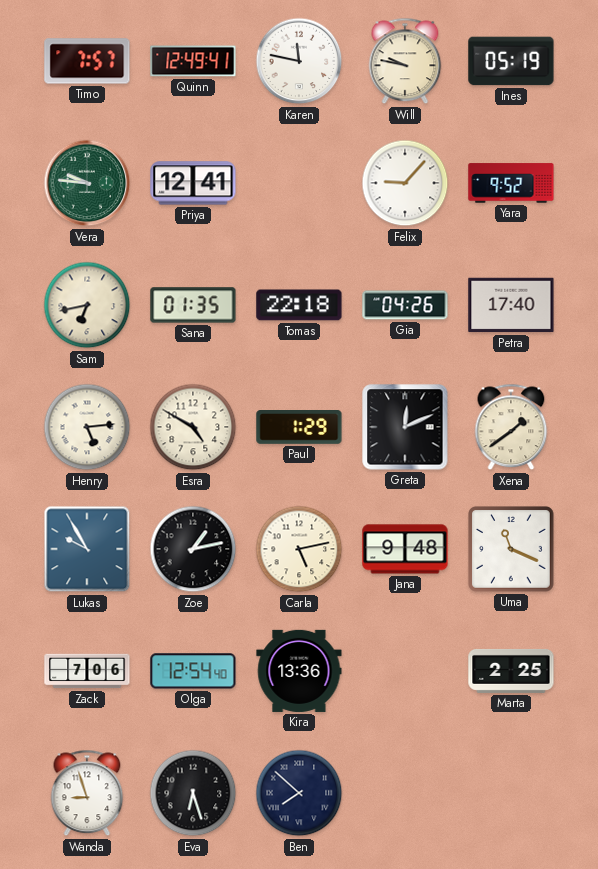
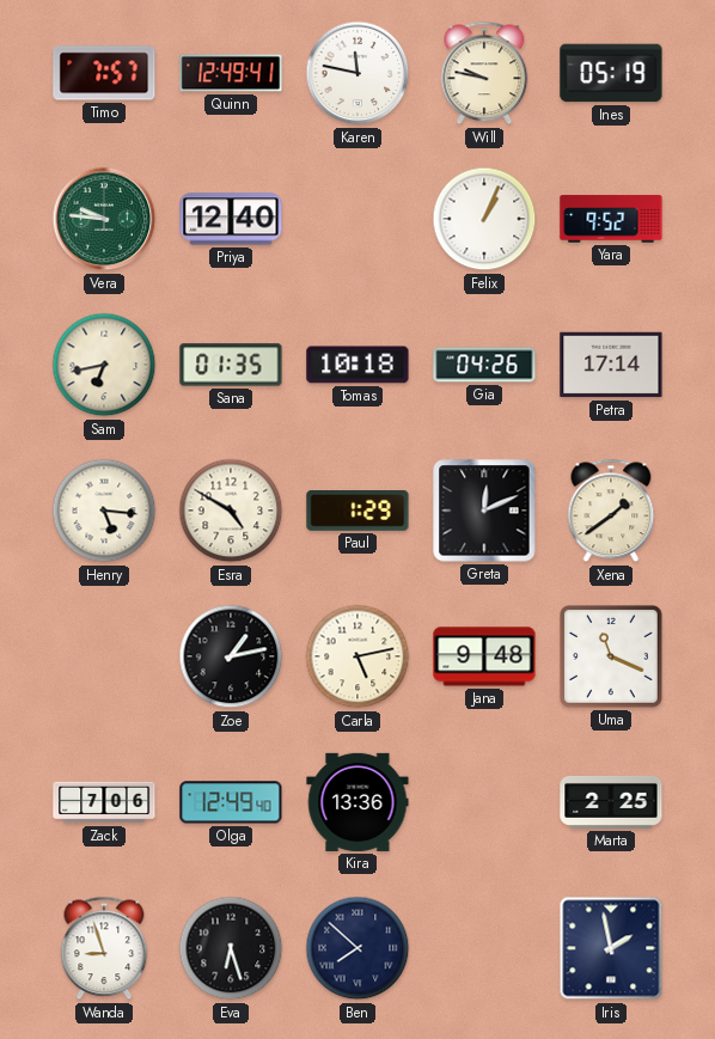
Priya: 12:41 -> 12:40 (231, 219)
Felix: 9:07 -> 1:04 (484, 219)
Tomas: 22:18 -> 10:18 (357, 365)
Petra: 17:40 -> 17:14 (611, 365)
Henry: 5:14 -> 5:16 (104, 511)
Lukas: 9:55 -> none (87, 549)
Olga: 12:54 -> 12:49 (231, 802)
Iris: none -> 1:58 (611, 948)
